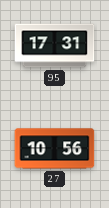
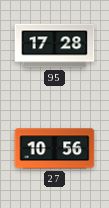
95: 17:31 -> 17:28 (55, 46)
